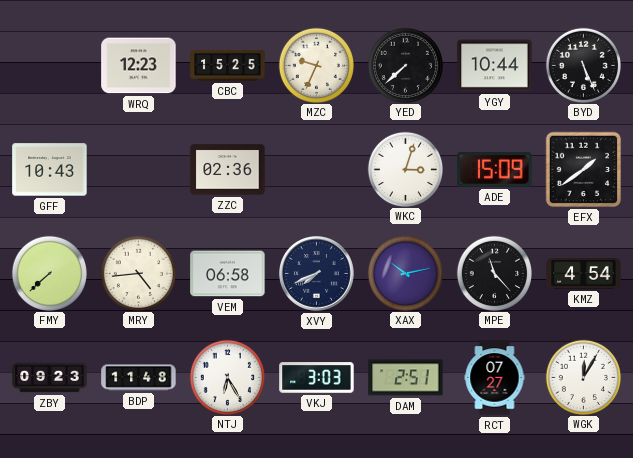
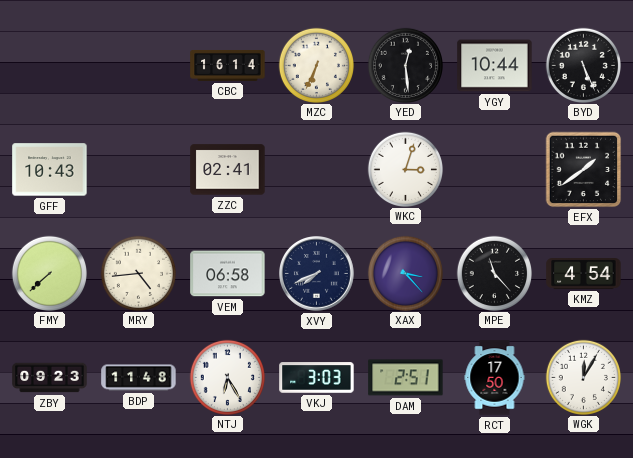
WRQ: 12:23 -> none (139, 66)
CBC: 15:25 -> 16:14 (228, 65)
MZC: 9:34 -> 6:34 (316, 65)
YED: 7:38 -> 12:29 (405, 65)
ZZC: 02:36 -> 02:41 (228, 170)
ADE: 15:09 -> none (495, 170)
XAX: 10:13 -> 3:23 (405, 273)
RCT: 07:27 -> 17:50 (495, 378)
